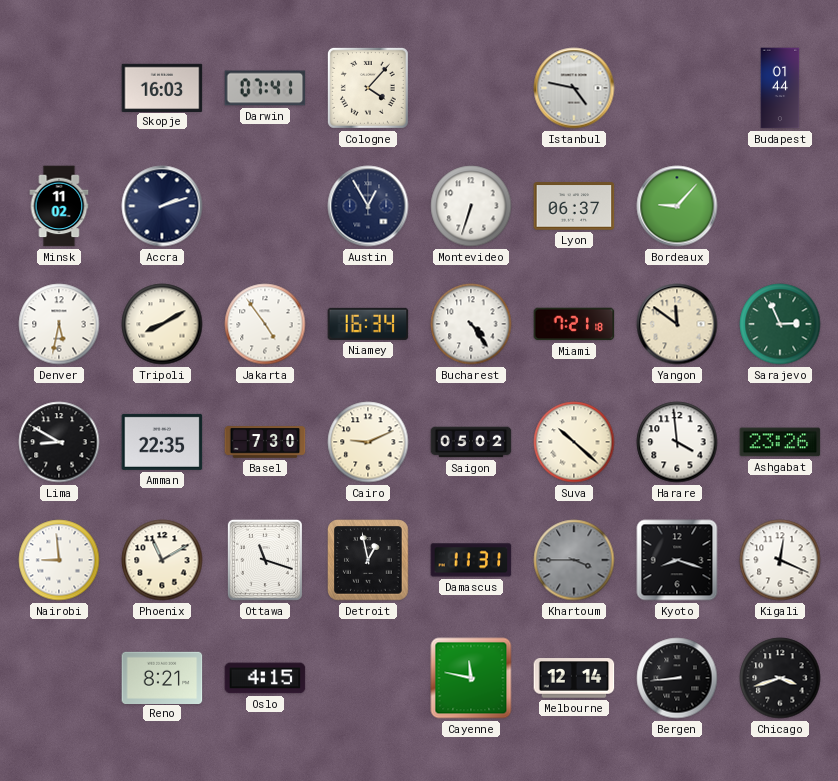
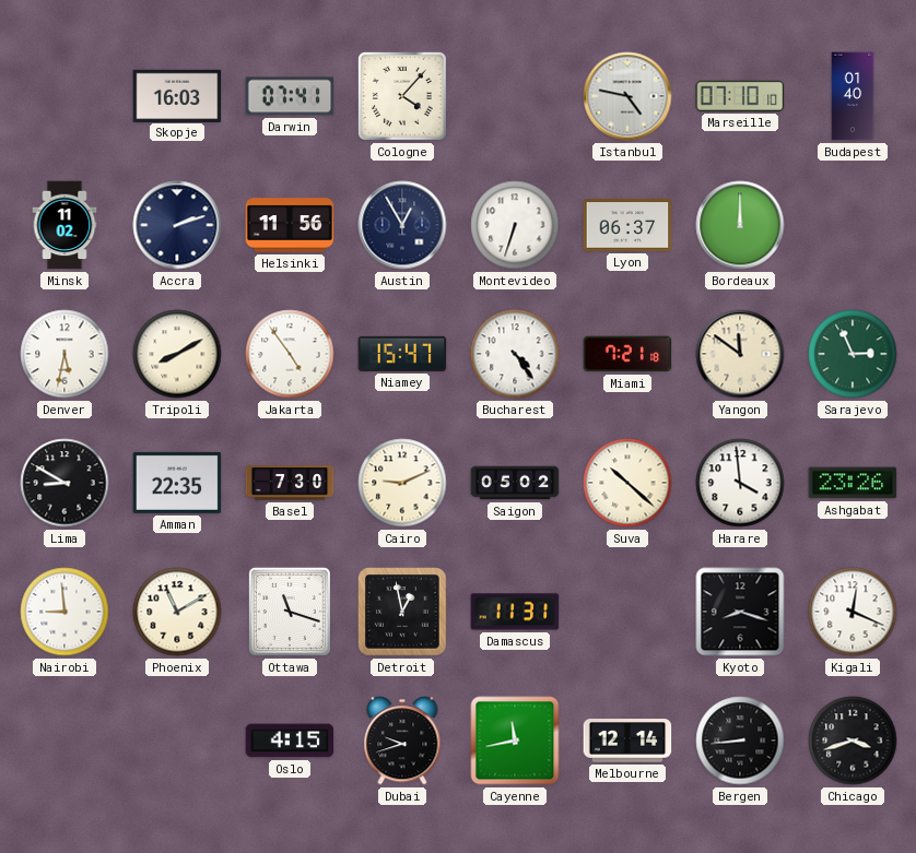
Marseille: none -> 07:10 (740, 96)
Budapest: 01:44 -> 01:40 (853, 96)
Helsinki: none -> 11:56 (290, 225)
Bordeaux: 9:07 -> 12:00 (740, 225)
Niamey: 16:34 -> 15:47 (402, 354)
Khartoum: 3:45 -> none (574, 560)
Reno: 8:21 -> none (162, 677)
Dubai: none -> 9:42 (402, 741)
Cayenne: 11:47 -> 11:43 (515, 741)
